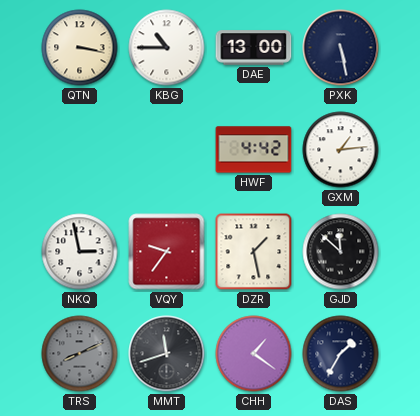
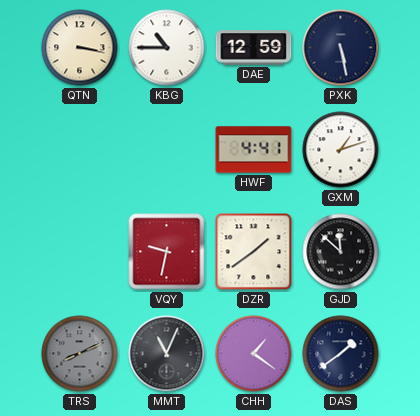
DAE: 13:00 -> 12:59 (254, 48)
HWF: 4:42 -> 4:41 (254, 150)
GXM: 1:14 -> 1:12 (341, 150)
NKQ: 2:58 -> none (80, 252)
VQY: 9:36 -> 9:32 (167, 252)
DZR: 1:28 -> 1:39 (254, 252)
MMT: 11:42 -> 11:04 (167, 354)
DAS: 1:35 -> 1:39 (341, 354)
